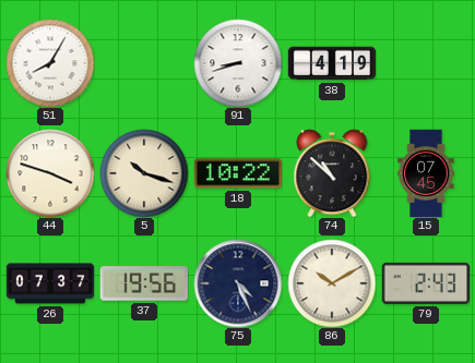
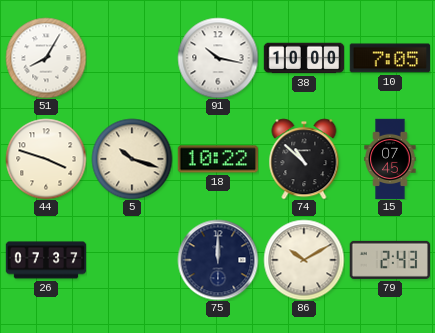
91: 8:42 -> 10:17 (218, 58)
38: 4:19 -> 10:00 (304, 58)
10: none -> 7:05 (389, 58)
37: 19:56 -> none (143, 283)
75: 4:26 -> 12:00 (218, 260)
